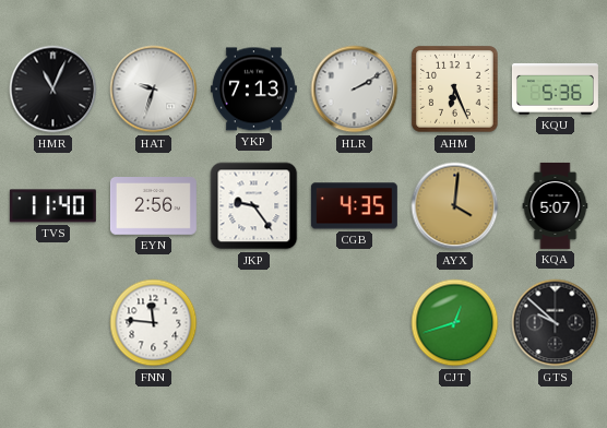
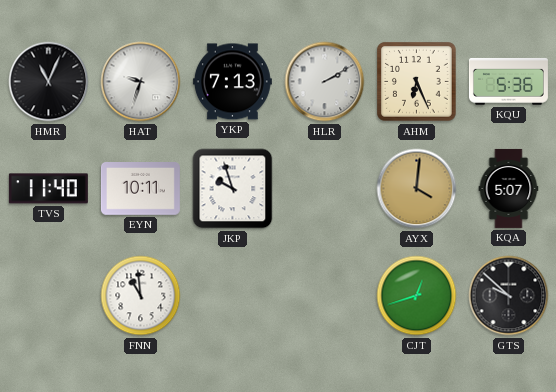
EYN: 2:56 -> 10:11 (140, 189)
JKP: 9:24 -> 9:57 (233, 189)
CGB: 4:35 -> none (354, 206)
FNN: 11:46 -> 10:59 (141, 296)
